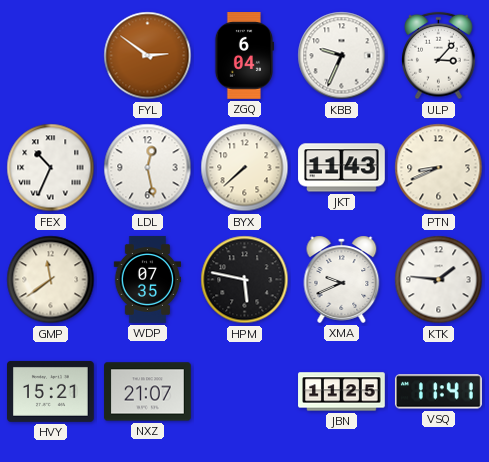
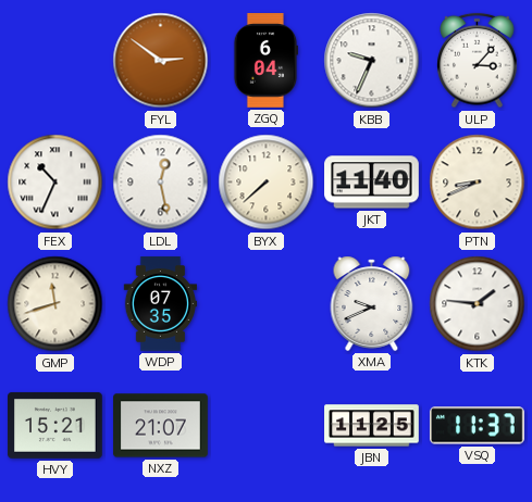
JKT: 11:43 -> 11:40 (372, 183)
GMP: 11:39 -> 11:42 (55, 304)
HPM: 5:47 -> none (245, 280)
VSQ: 11:41 -> 11:37 (478, 426)
